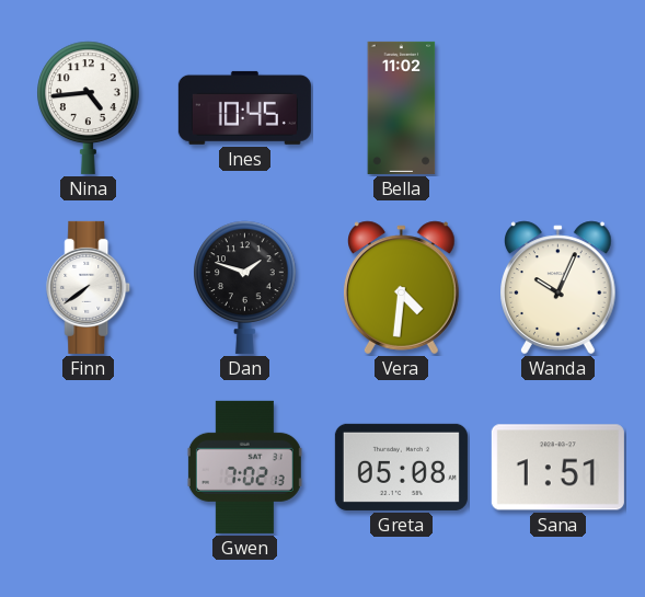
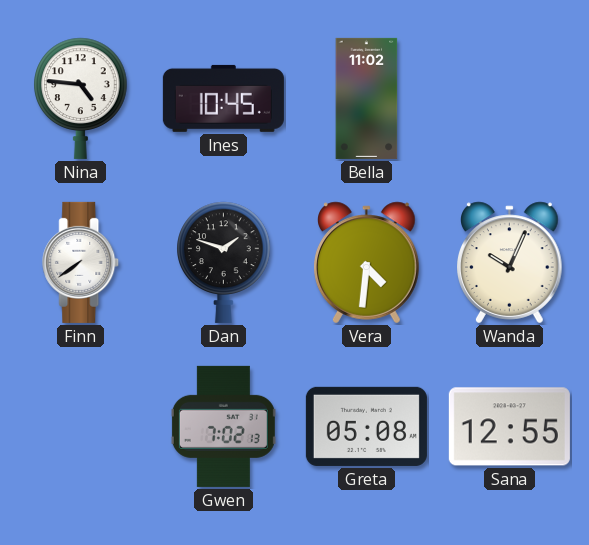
Nina: 4:44 -> 4:46 (81, 98)
Sana: 1:51 -> 12:55 (509, 427)
